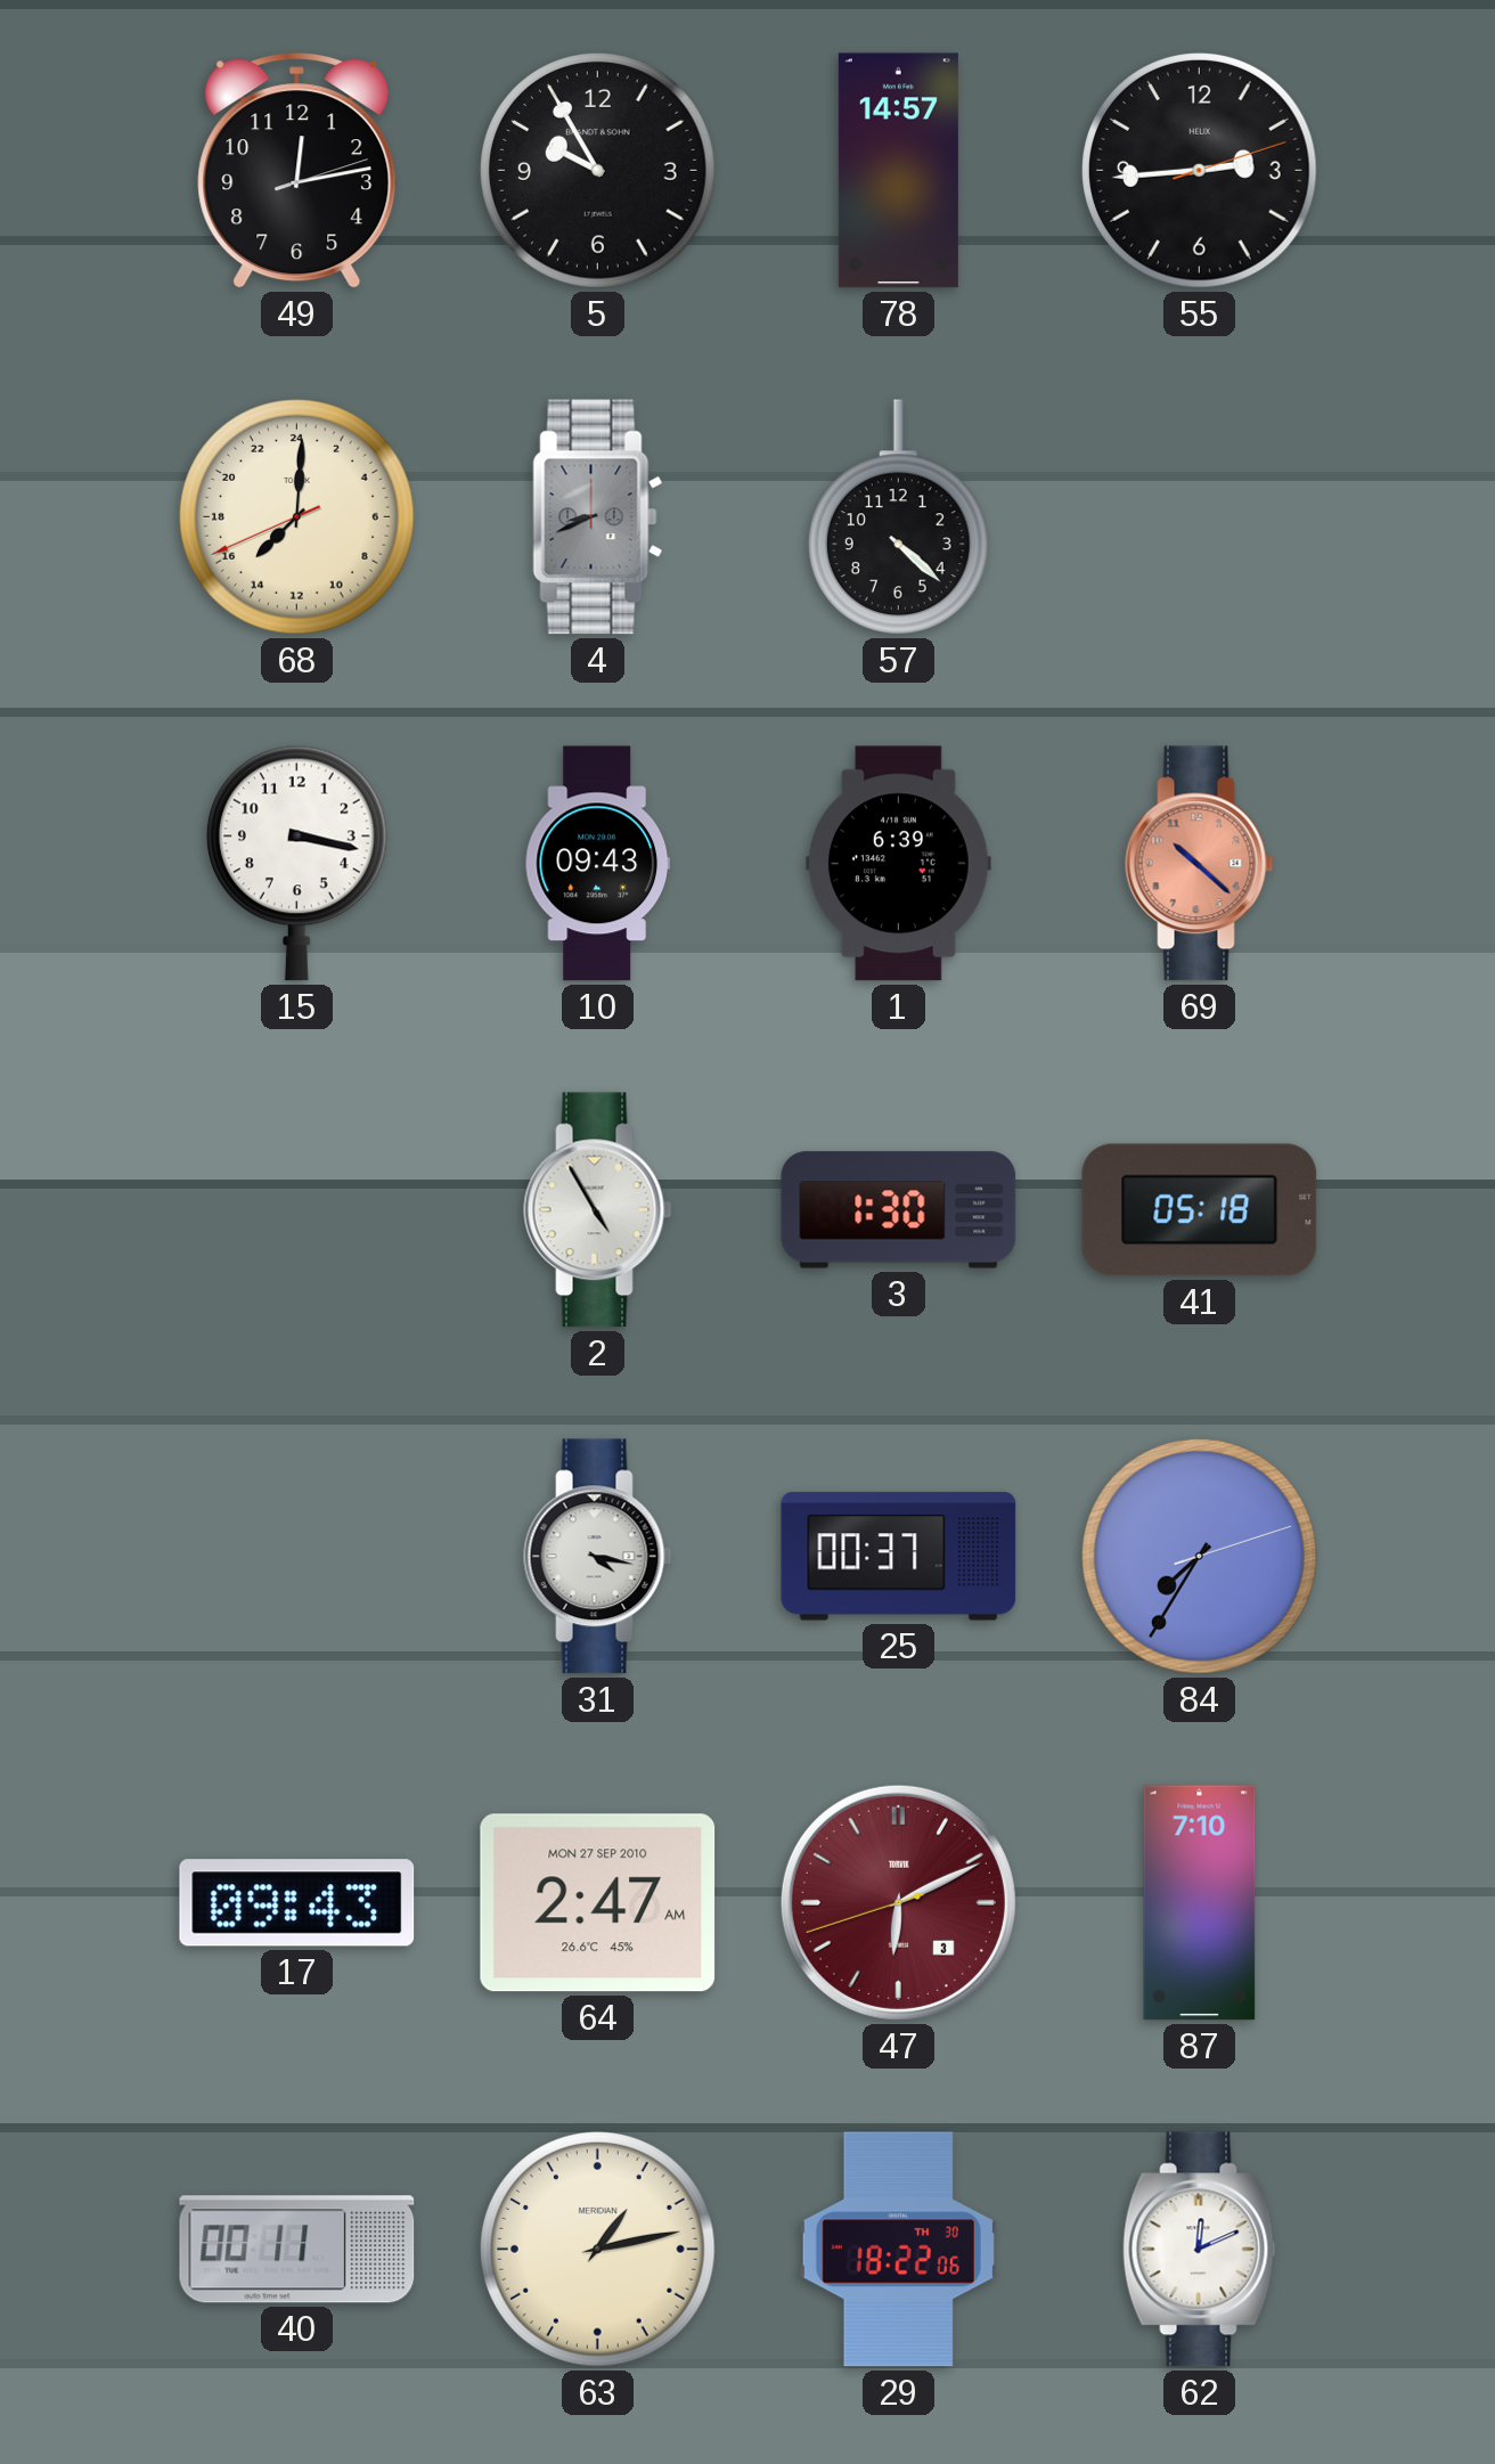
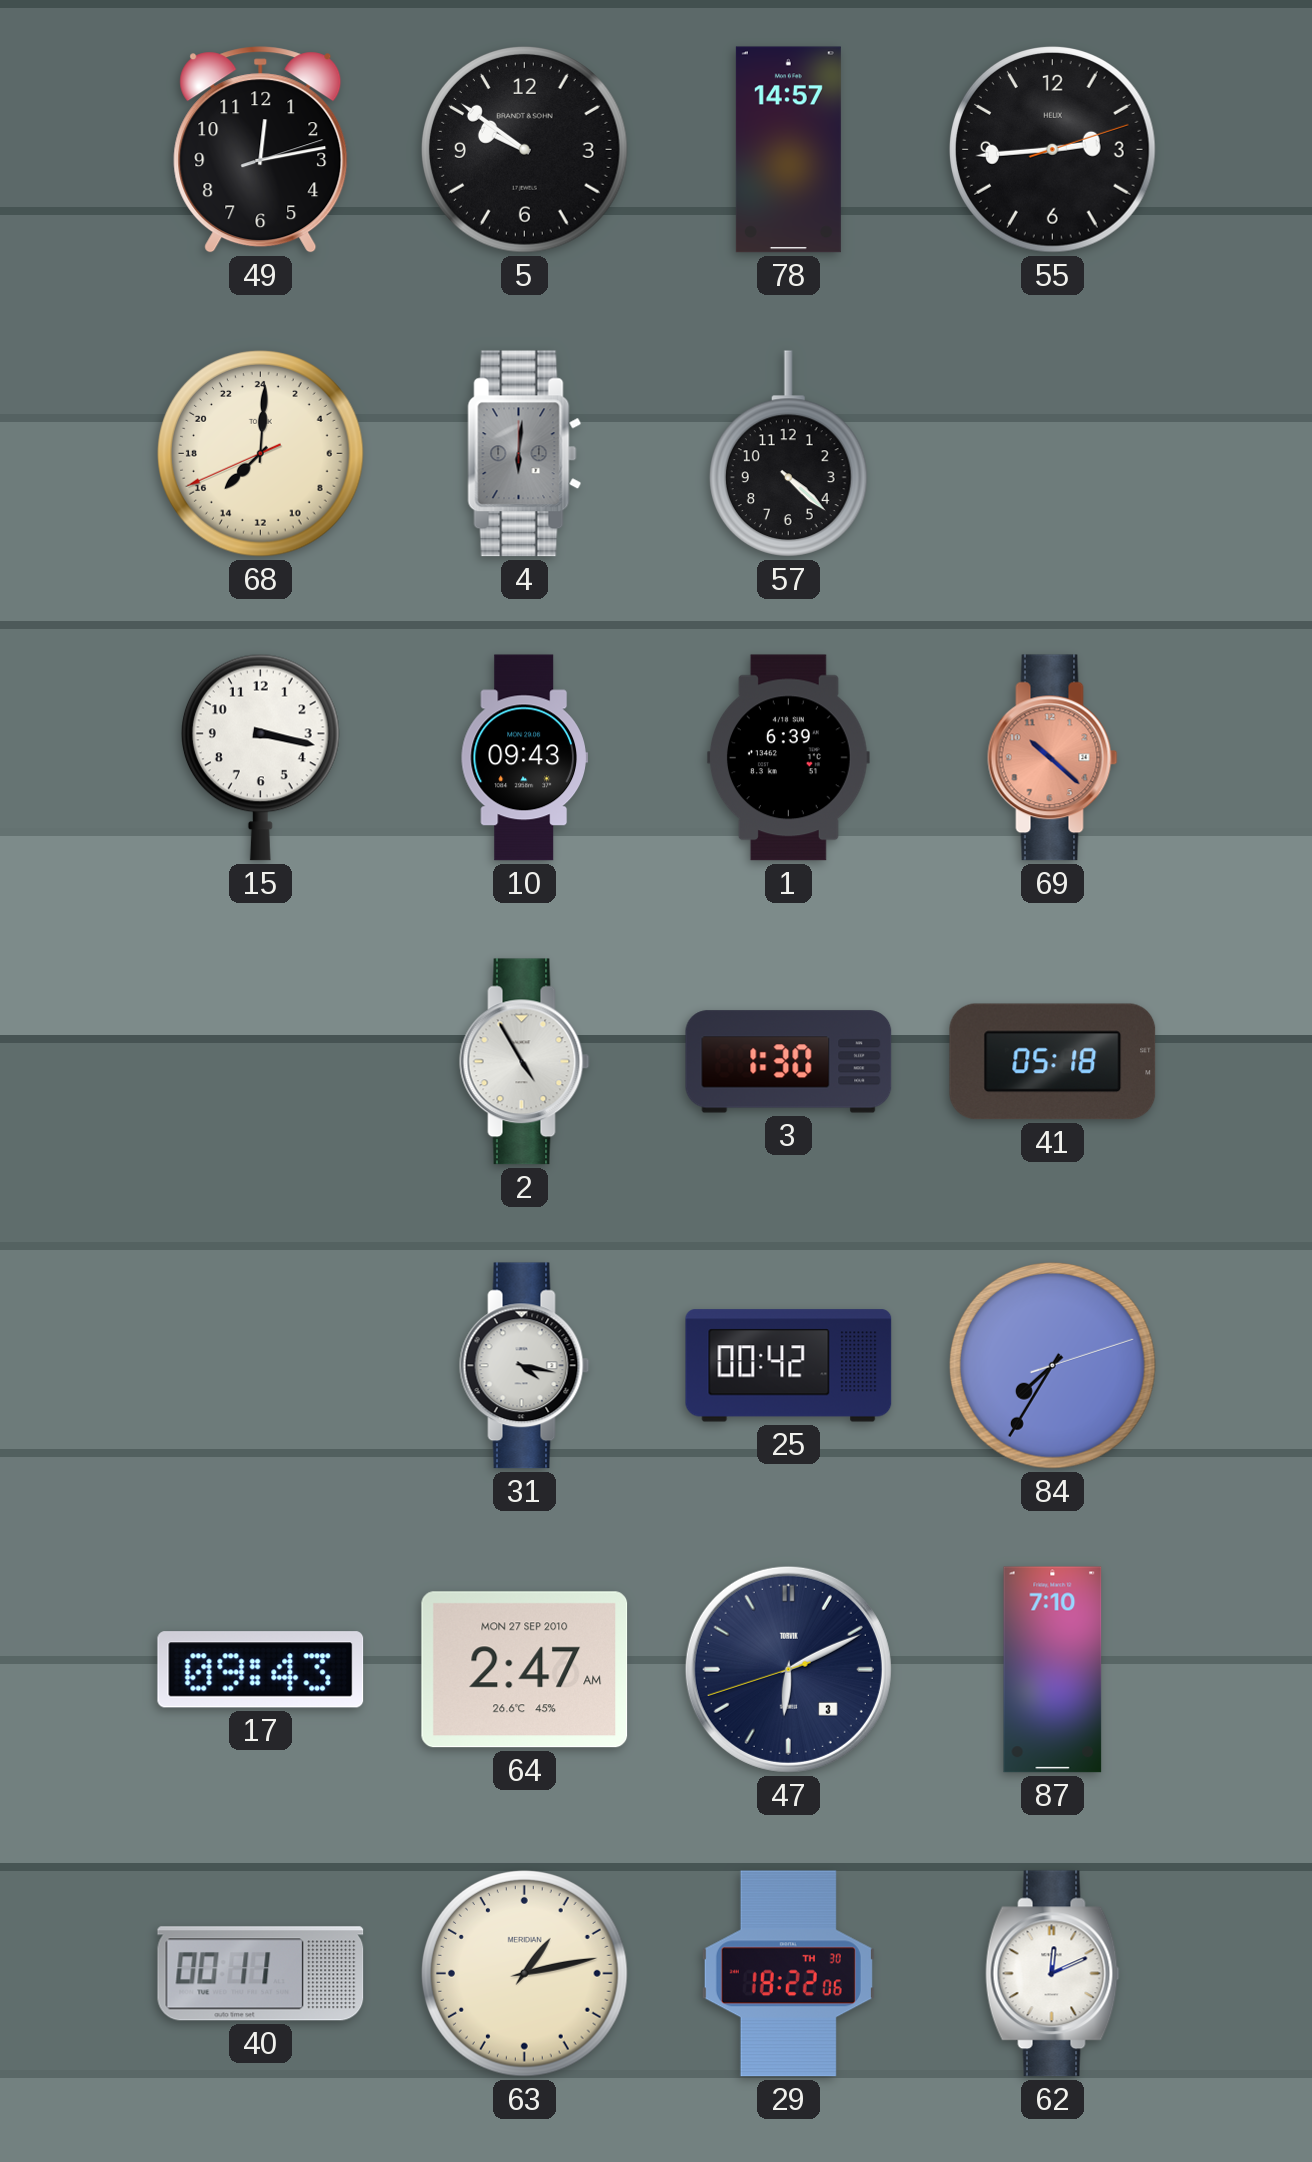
5: 9:55 -> 9:51 (525, 150)
4: 8:41 -> 6:01 (525, 454)
25: 00:37 -> 00:42 (789, 1366)
47 dial: burgundy -> navy (788, 1669)
